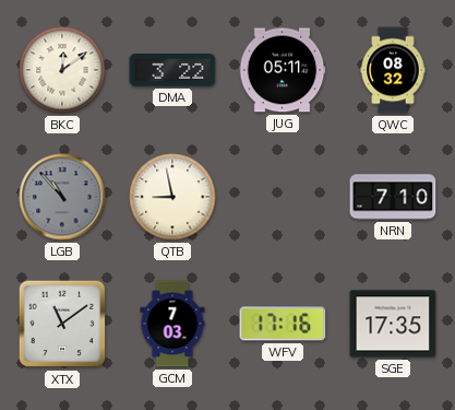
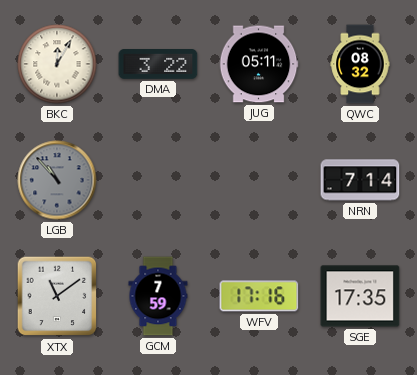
BKC: 12:09 -> 12:05 (57, 64)
QTB: 8:58 -> none (172, 197)
NRN: 7:10 -> 7:14 (360, 180)
GCM: 7:03 -> 7:59 (158, 296)
